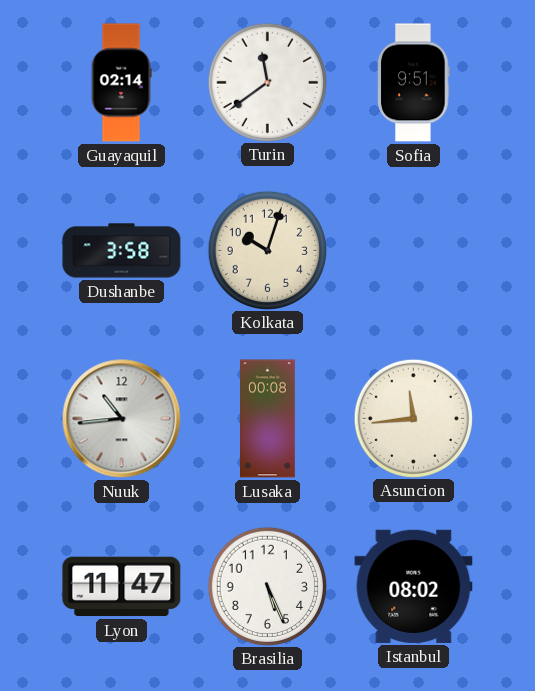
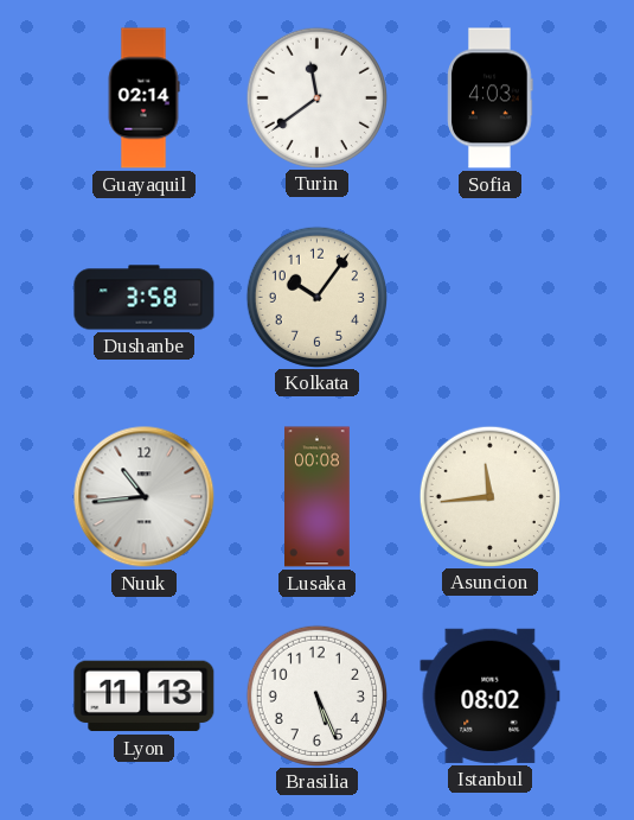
Sofia: 9:51 -> 4:03 (491, 98)
Kolkata: 10:03 -> 10:06 (316, 297)
Lyon: 11:47 -> 11:13 (145, 697)
